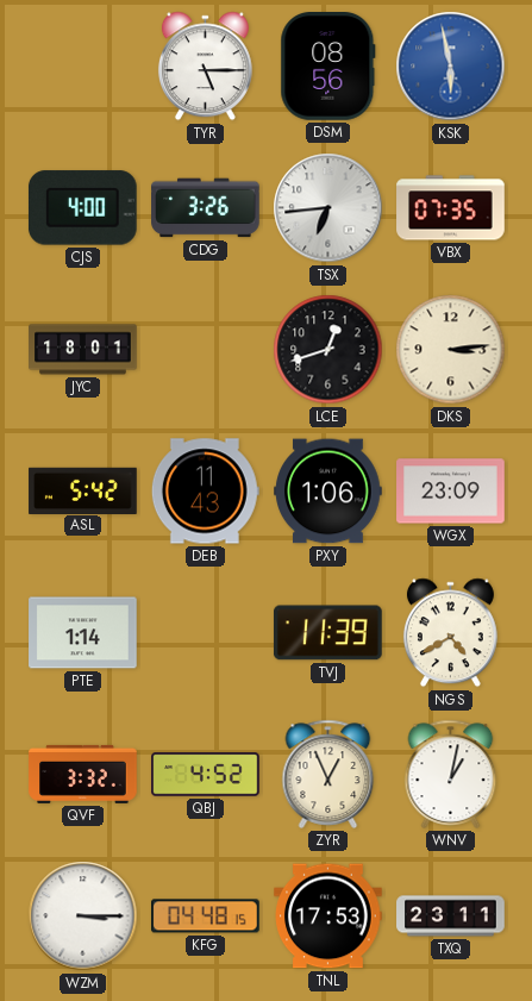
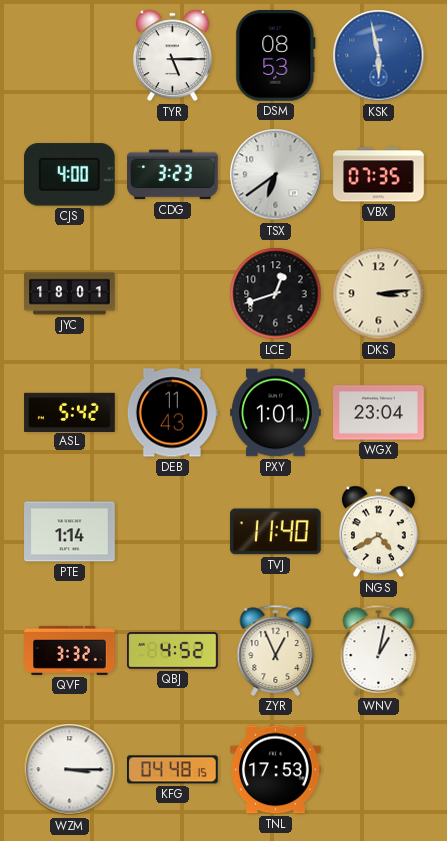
DSM: 08:56 -> 08:53 (276, 56)
CDG: 3:26 -> 3:23 (173, 175)
TSX: 6:44 -> 6:39 (276, 175)
PXY: 1:06 -> 1:01 (276, 413)
WGX: 23:09 -> 23:04 (379, 413)
TVJ: 11:39 -> 11:40 (275, 532)
TXQ: 23:11 -> none (451, 916)
